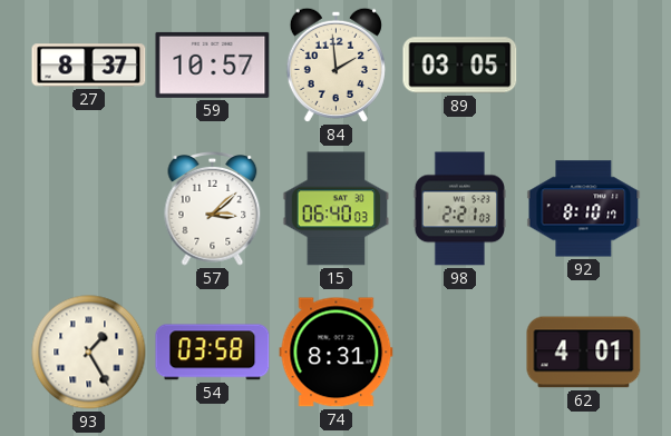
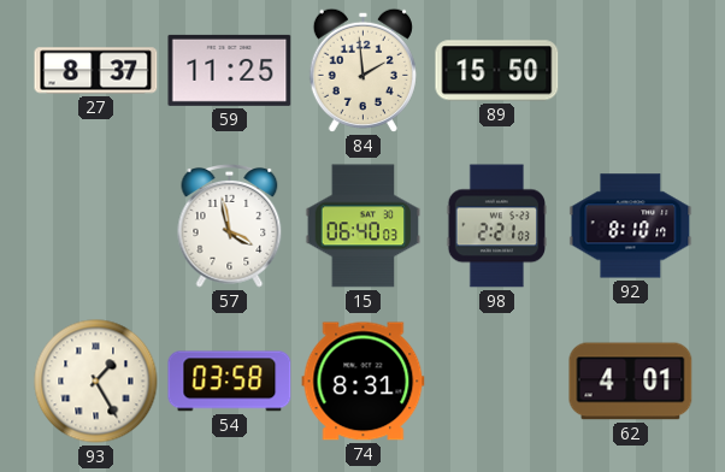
59: 10:57 -> 11:25 (230, 70)
89: 03:05 -> 15:50 (497, 71)
57: 3:08 -> 3:58 (230, 226)
